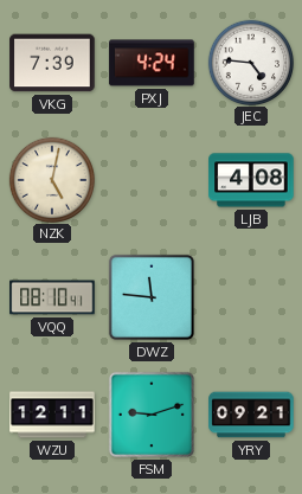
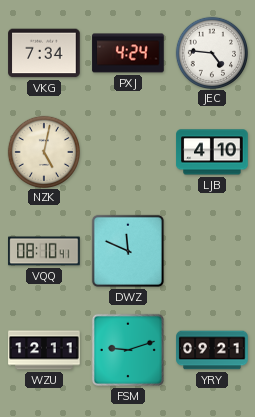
VKG: 7:39 -> 7:34 (44, 53)
LJB: 4:08 -> 4:10 (212, 152)
DWZ: 11:46 -> 11:49 (128, 251)
